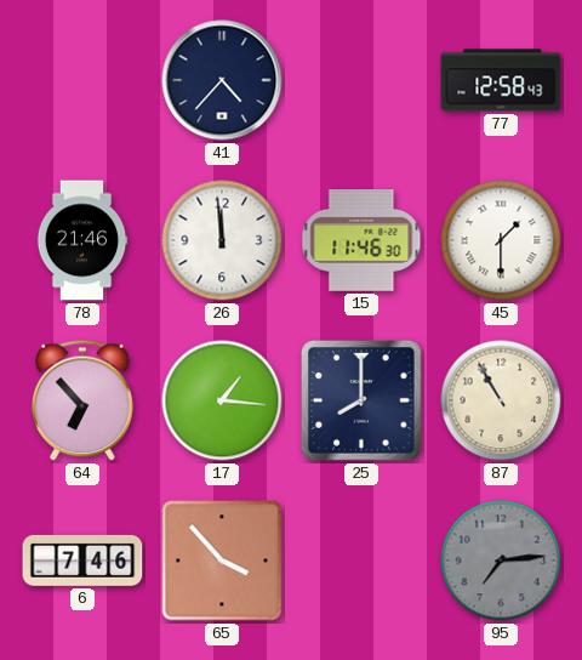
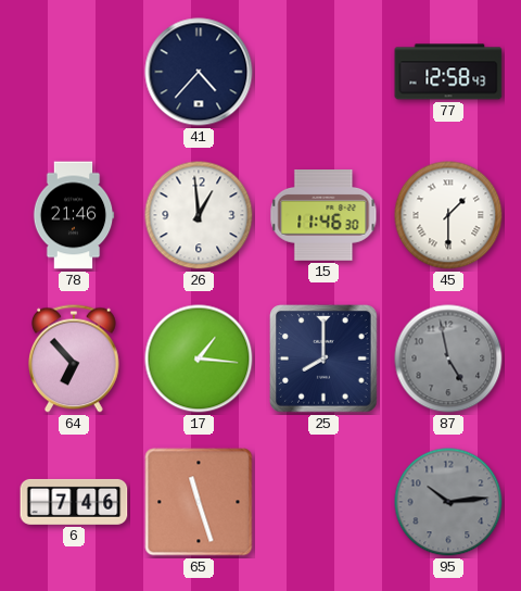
26: 11:59 -> 12:59 (199, 215)
87: 10:55 -> 4:58 (448, 359)
87 dial: cream -> grey (448, 359)
65: 3:53 -> 11:27 (199, 502)
95: 7:14 -> 10:14 (448, 502)
